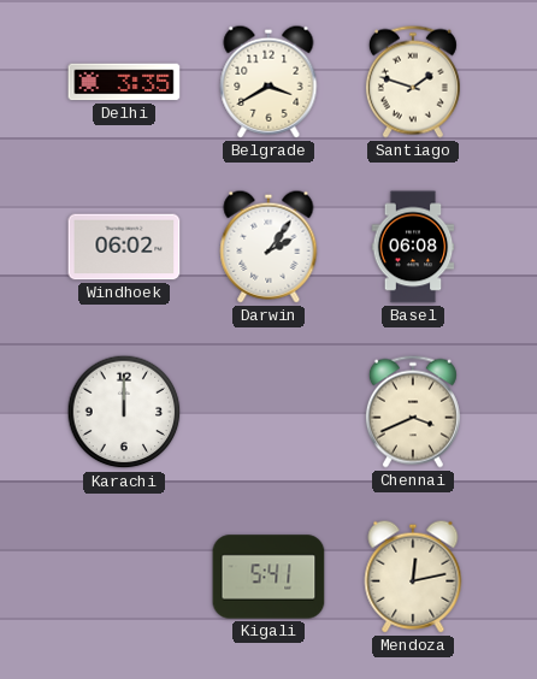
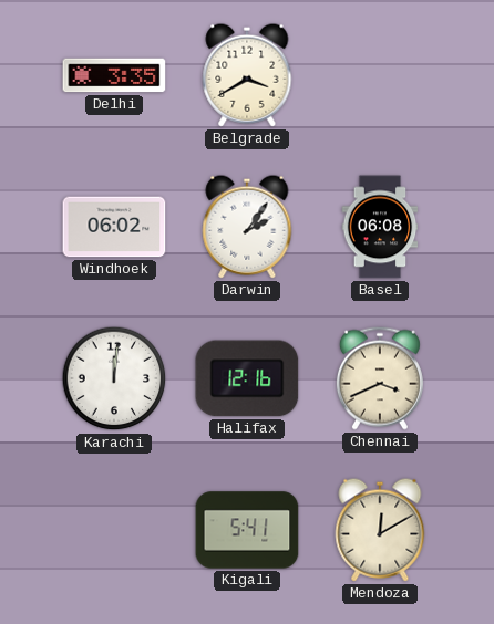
Santiago: 1:48 -> none (413, 82)
Karachi: 12:00 -> 12:01 (114, 378)
Halifax: none -> 12:16 (247, 378)
Mendoza: 12:13 -> 12:10 (380, 530)
